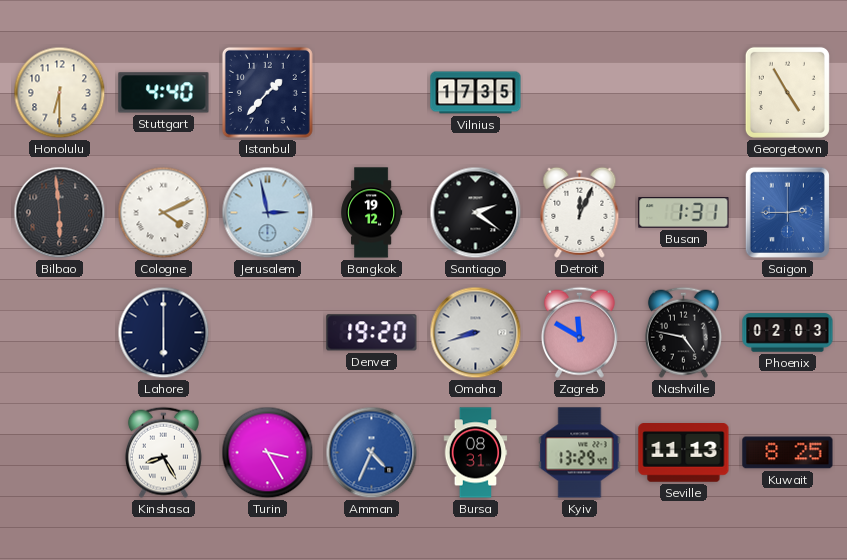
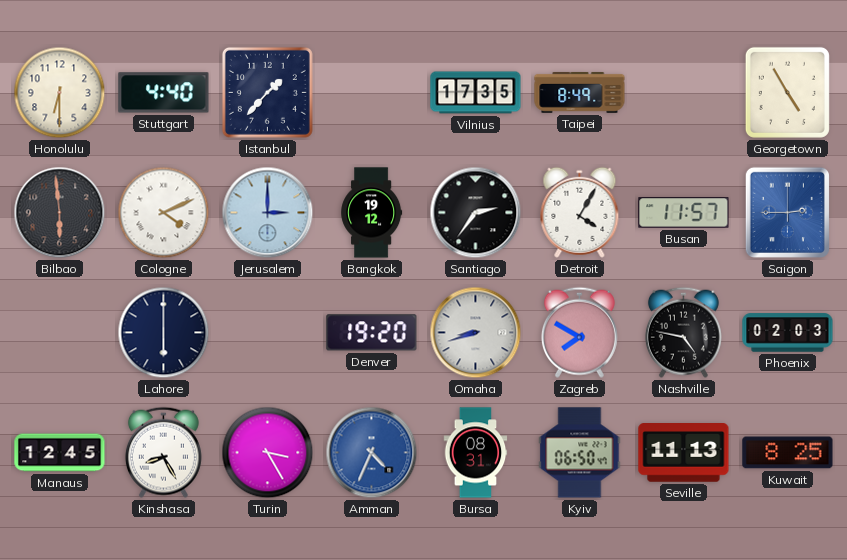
Taipei: none -> 8:49 (580, 92)
Jerusalem: 2:58 -> 3:00 (268, 213)
Santiago: 2:21 -> 2:36 (476, 213)
Detroit: 12:04 -> 4:05 (580, 212)
Busan: 1:31 -> 11:57 (684, 213)
Zagreb: 11:50 -> 7:50 (579, 332)
Manaus: none -> 12:45 (60, 453)
Kyiv: 13:29 -> 06:50 (580, 453)
